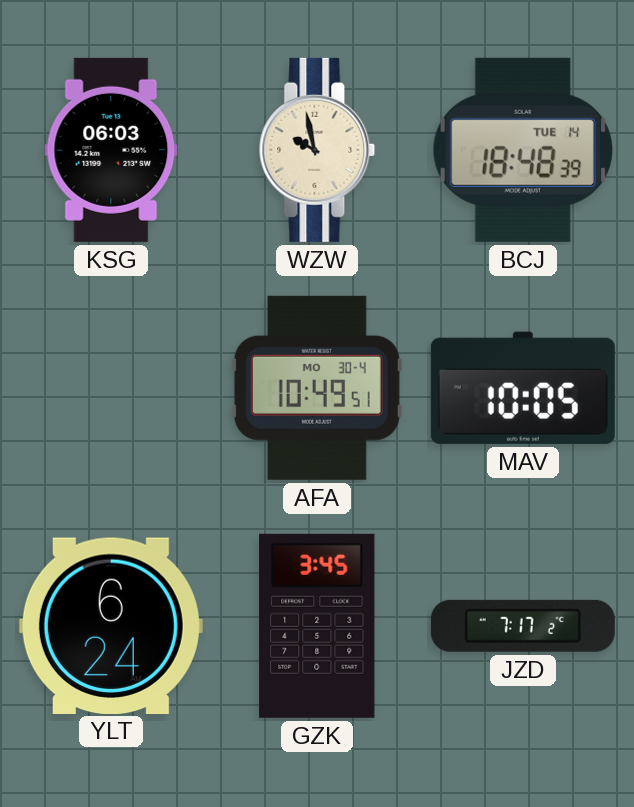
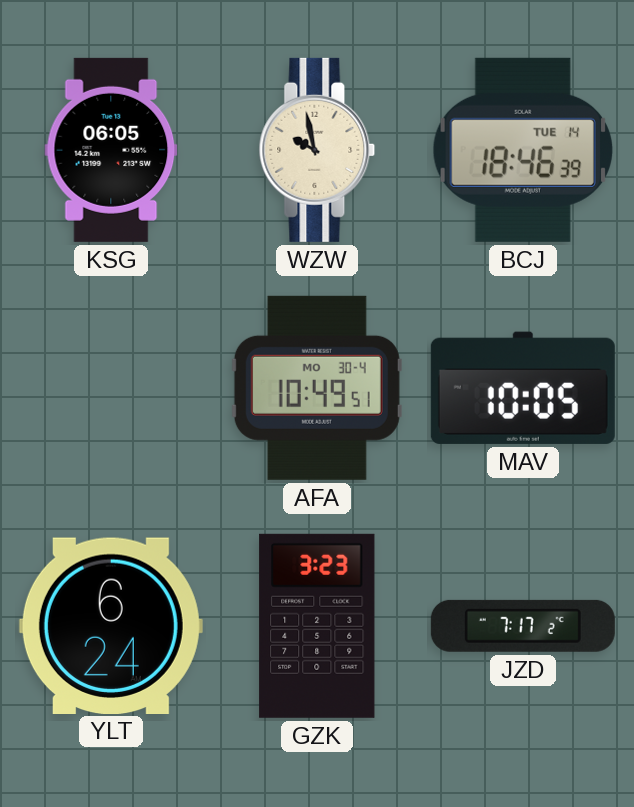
KSG: 06:03 -> 06:05 (111, 150)
BCJ: 18:48 -> 18:46 (523, 150)
GZK: 3:45 -> 3:23 (317, 626)
